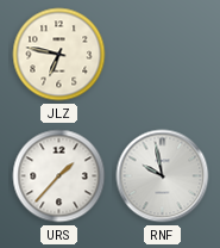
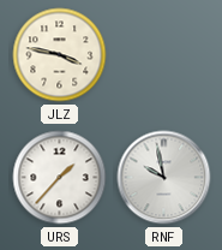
JLZ: 6:47 -> 3:47 (60, 55)
